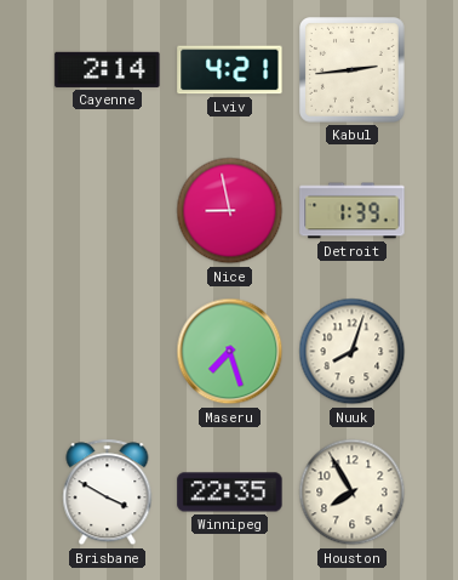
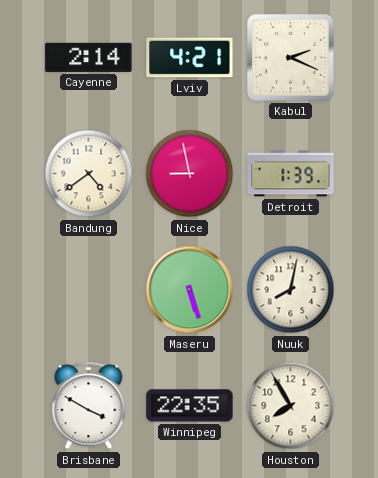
Kabul: 2:44 -> 2:19 (291, 58)
Bandung: none -> 4:39 (89, 174)
Maseru: 7:27 -> 5:27 (190, 290)
Nuuk: 8:03 -> 8:02 (291, 290)
